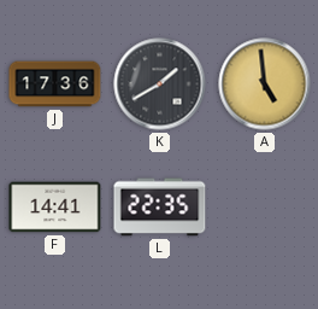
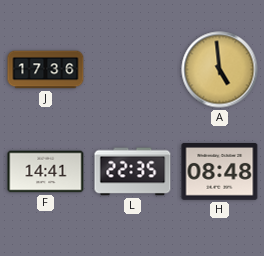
K: 1:40 -> none (160, 84)
H: none -> 08:48 (220, 172)
